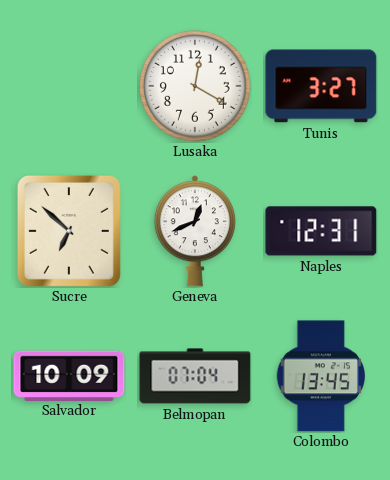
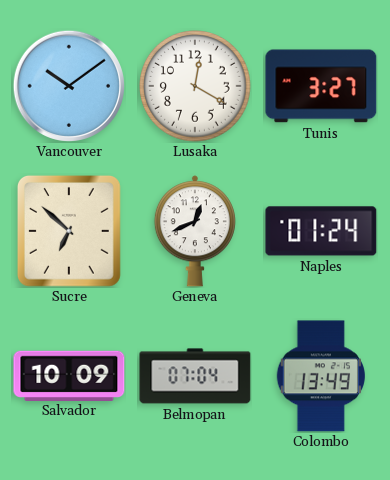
Vancouver: none -> 10:09 (69, 86)
Naples: 12:31 -> 01:24 (321, 231)
Colombo: 13:45 -> 13:49 (321, 376)
